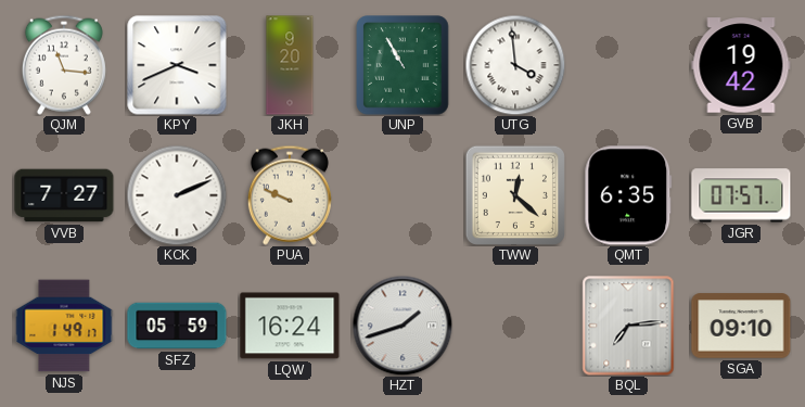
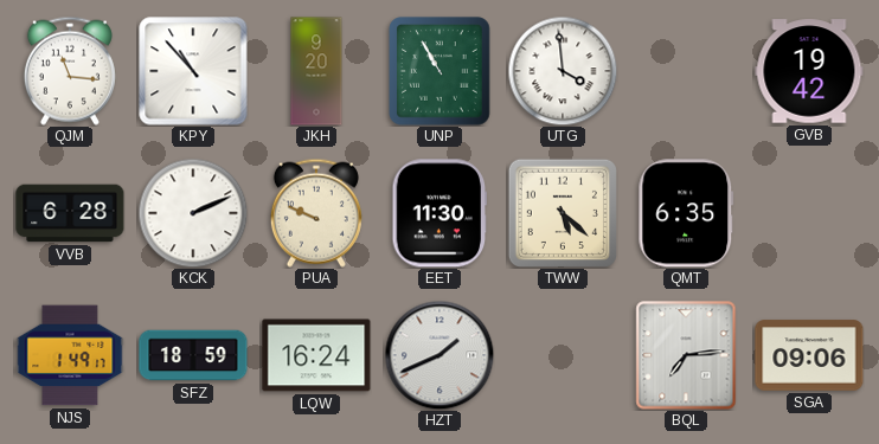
KPY: 3:41 -> 10:53 (193, 71)
VVB: 7:27 -> 6:28 (70, 213)
EET: none -> 11:30 (439, 213)
TWW: 12:22 -> 5:22 (563, 213)
JGR: 07:57 -> none (741, 195)
SFZ: 05:59 -> 18:59 (193, 355)
HZT: 1:42 -> 1:41 (439, 355)
SGA: 09:10 -> 09:06 (809, 355)
